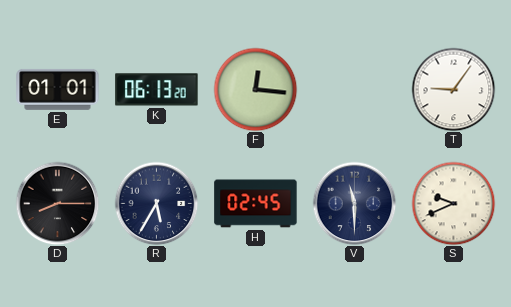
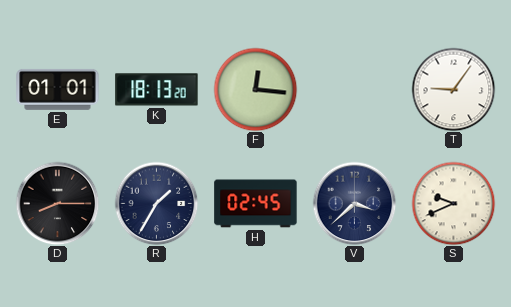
K: 06:13 -> 18:13 (157, 90)
R: 5:35 -> 1:35 (156, 203)
V: 11:30 -> 3:38 (354, 203)
